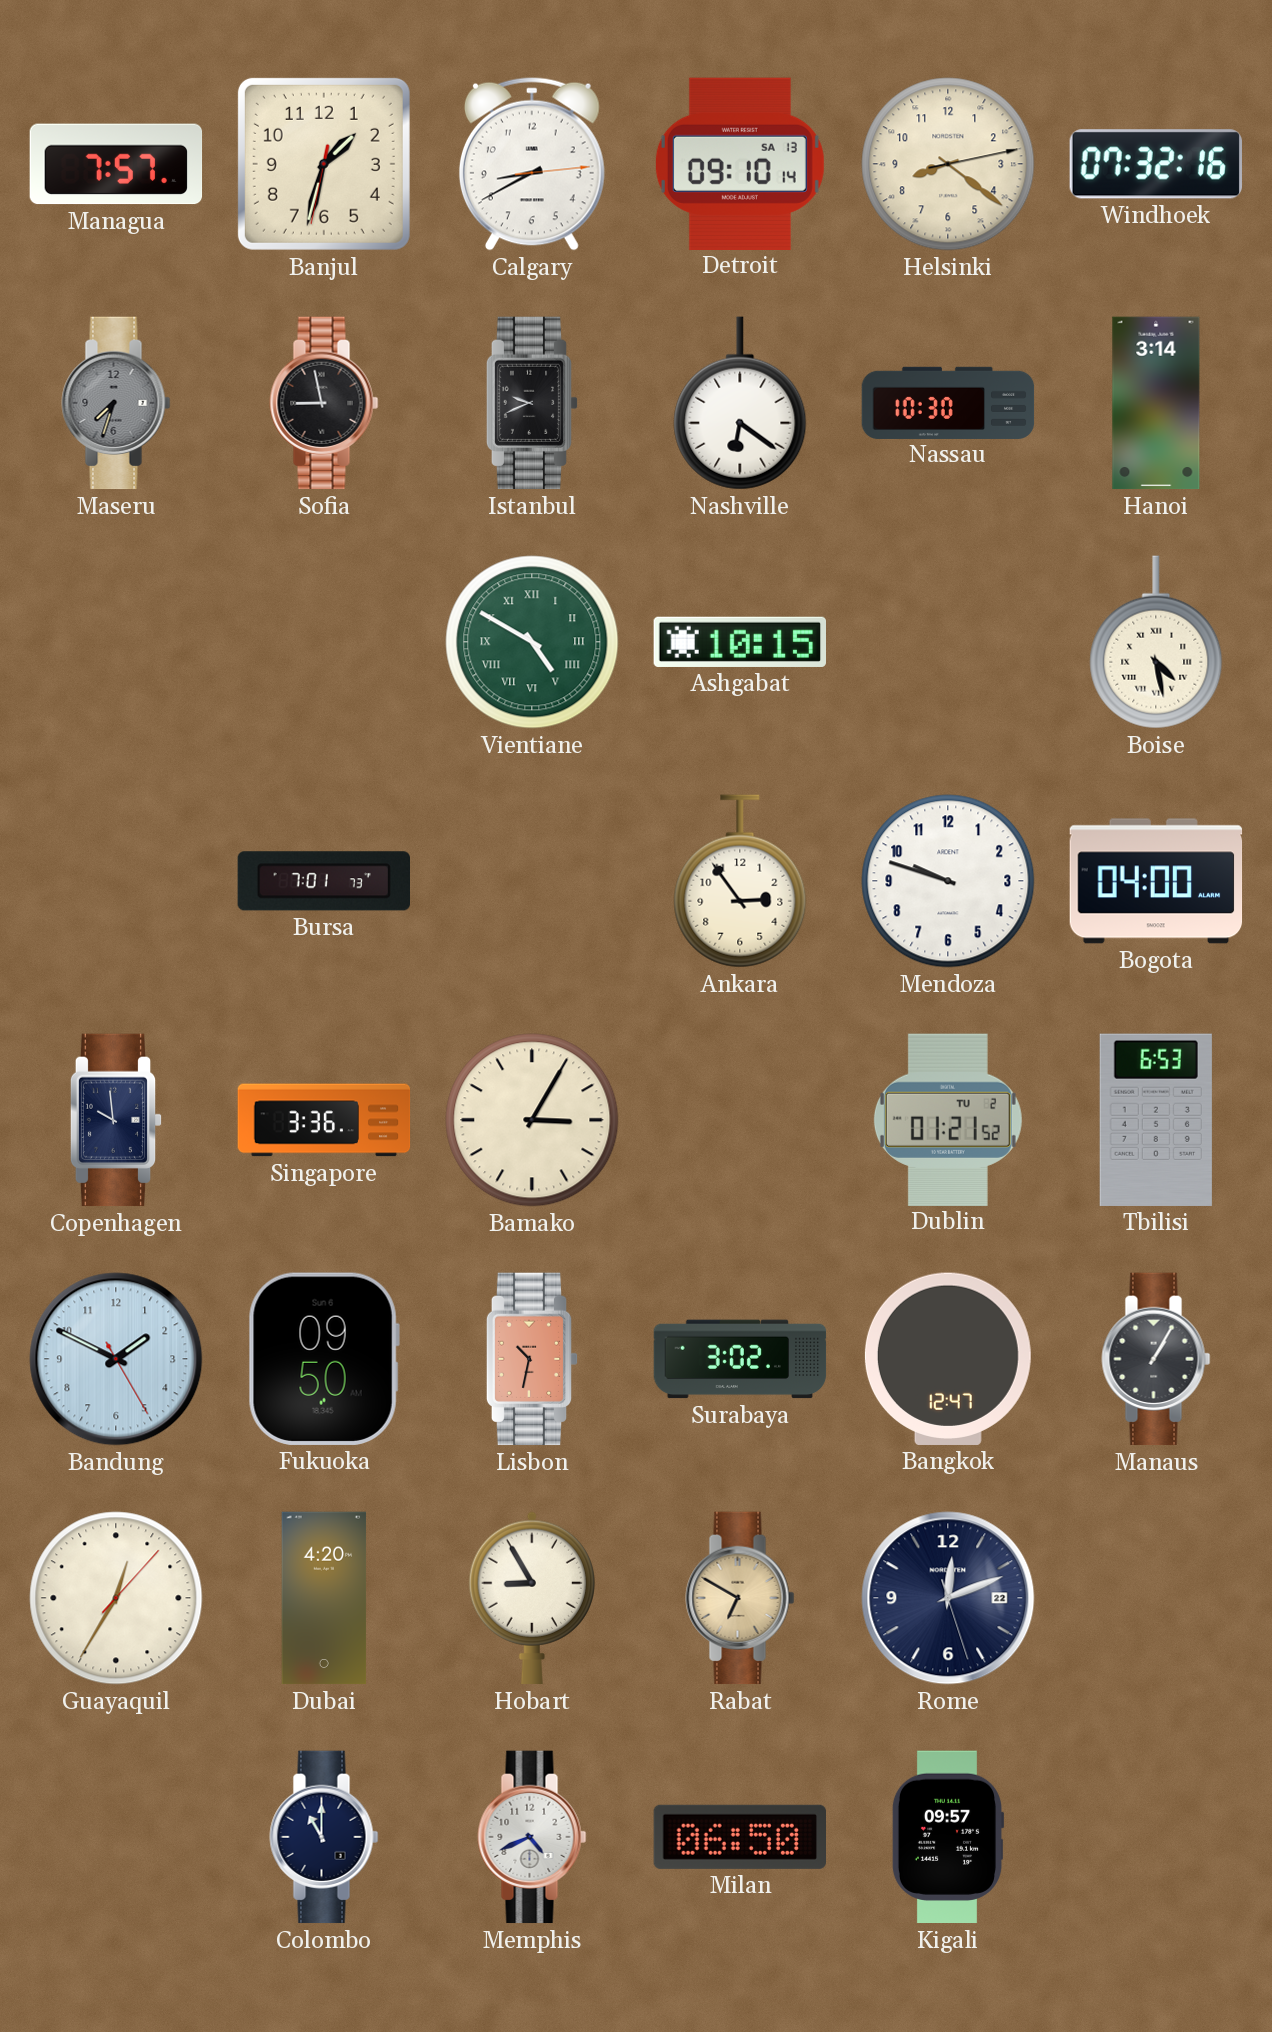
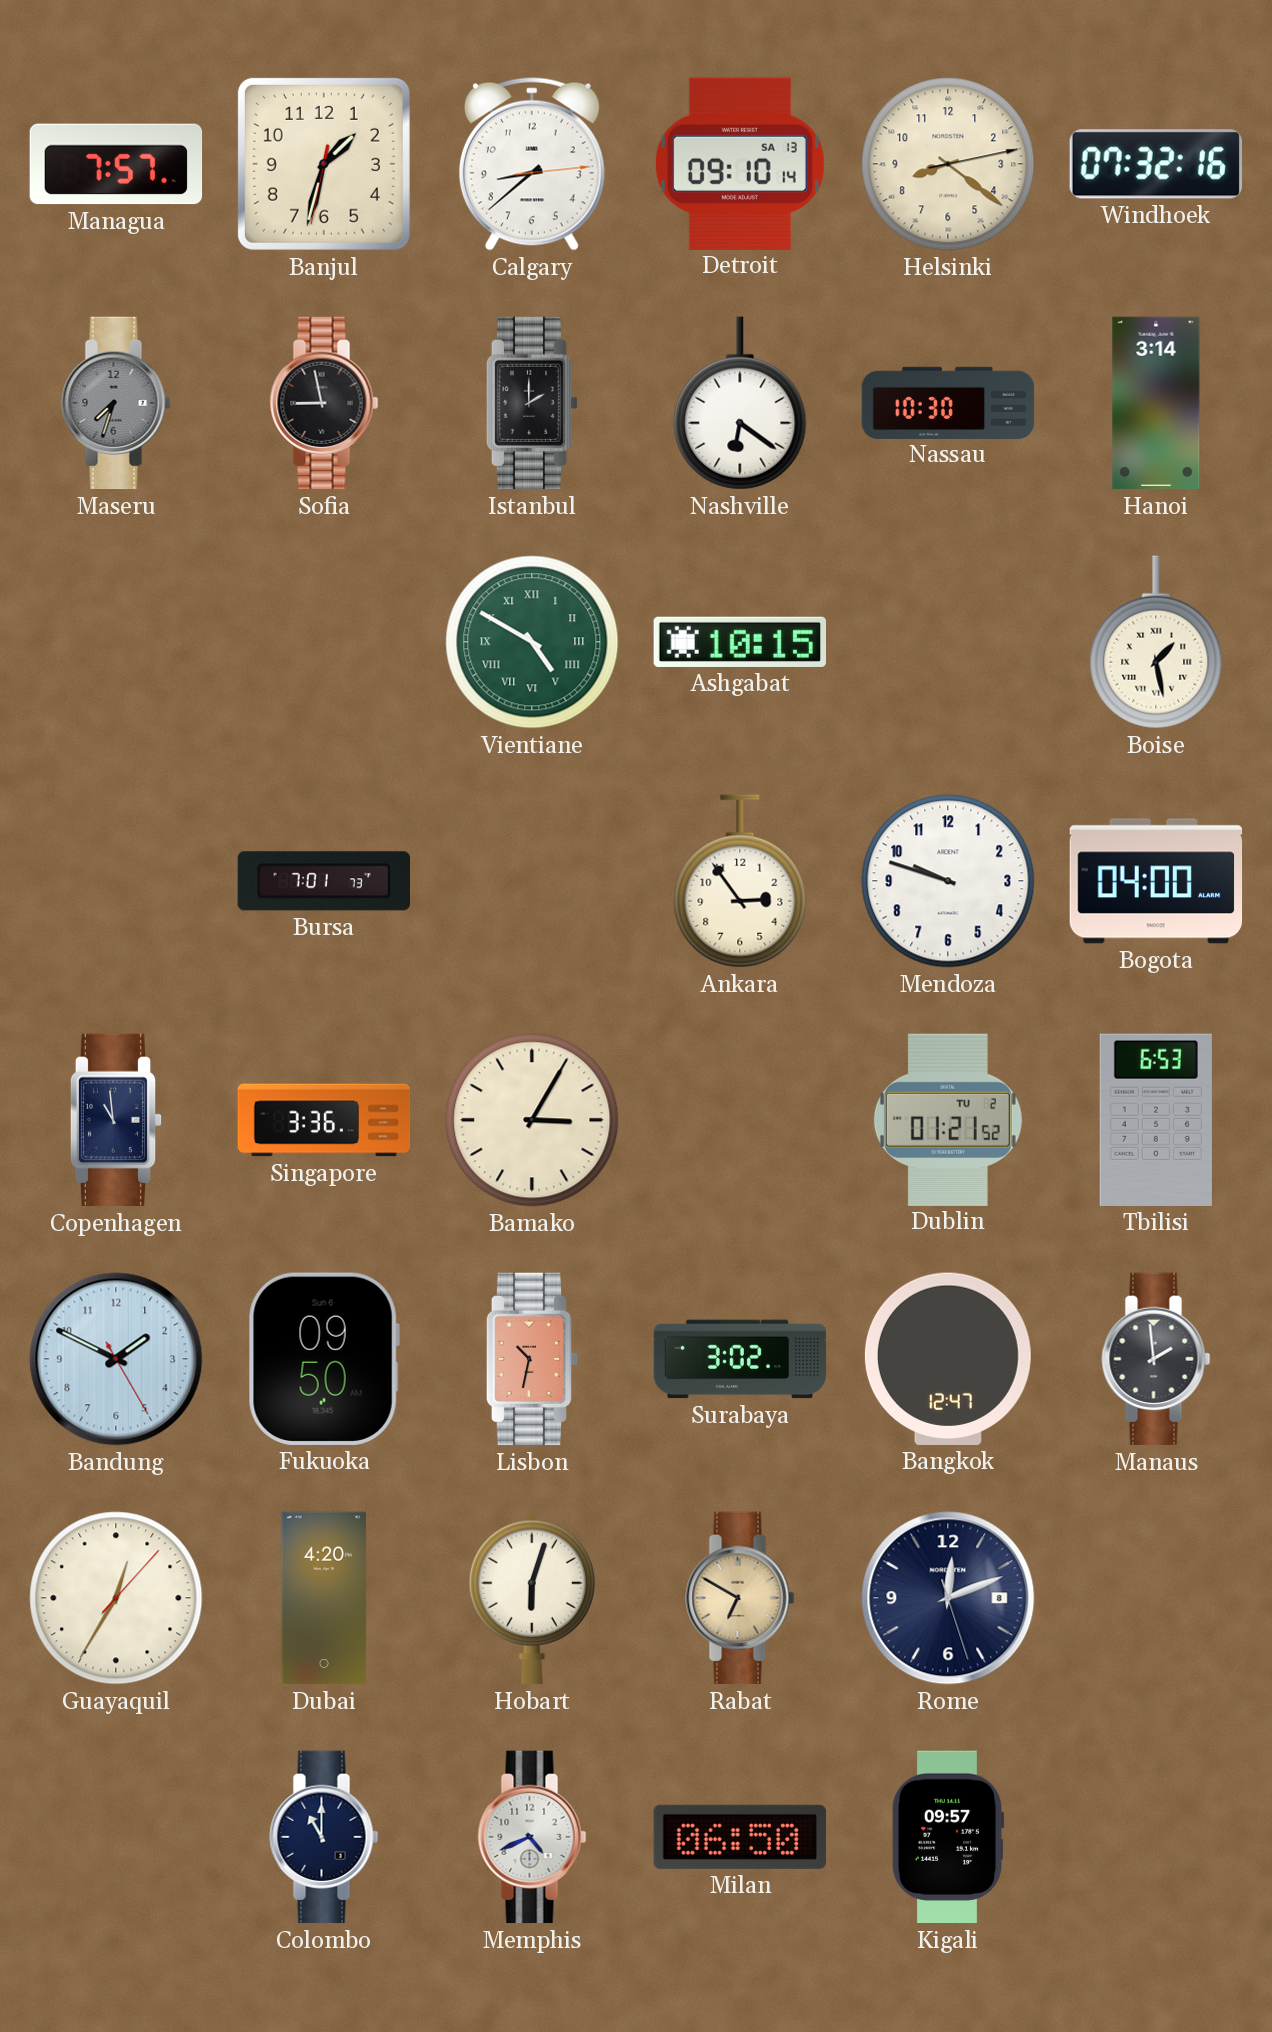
Calgary: 8:40 -> 8:38 (532, 164)
Istanbul: 9:41 -> 2:00 (532, 403)
Boise: 4:28 -> 1:28 (1156, 642)
Copenhagen: 9:59 -> 10:59 (116, 1120)
Manaus: 1:05 -> 1:59 (1156, 1359)
Hobart: 8:55 -> 6:03 (532, 1598)
Rome date: 22 -> 8 (948, 1598)
